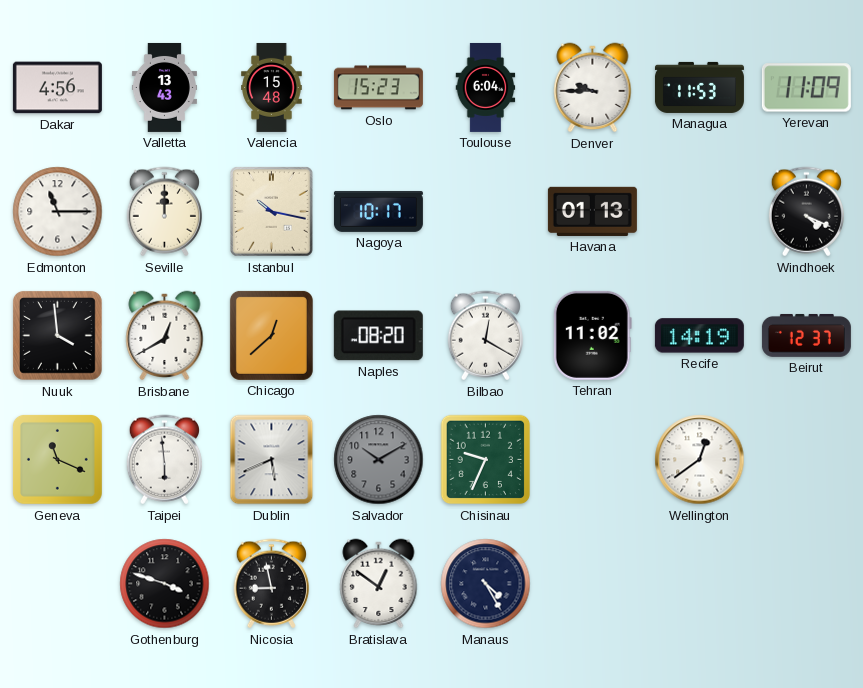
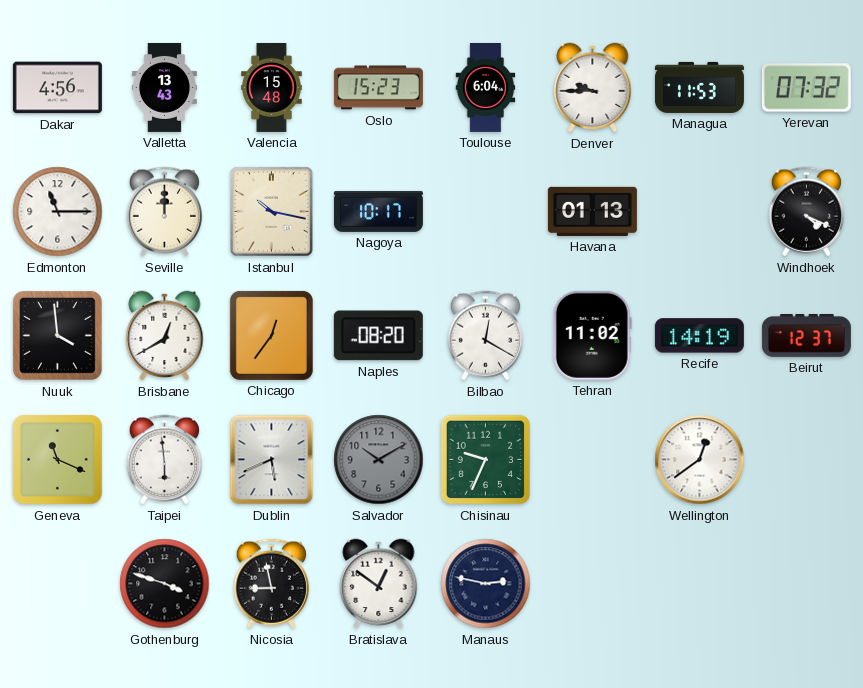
Yerevan: 11:09 -> 07:32 (806, 88)
Chicago: 12:38 -> 12:36 (271, 335)
Manaus: 4:25 -> 2:47 (486, 584)
